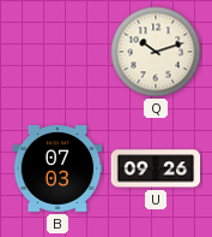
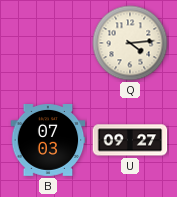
Q: 10:12 -> 4:14 (130, 43)
U: 09:26 -> 09:27 (130, 140)
